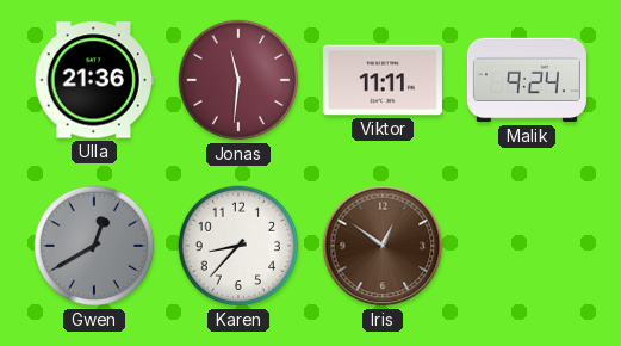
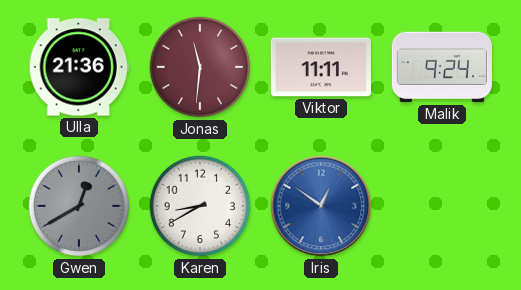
Karen: 8:37 -> 8:40 (200, 206)
Iris dial: brown -> blue (321, 206)
